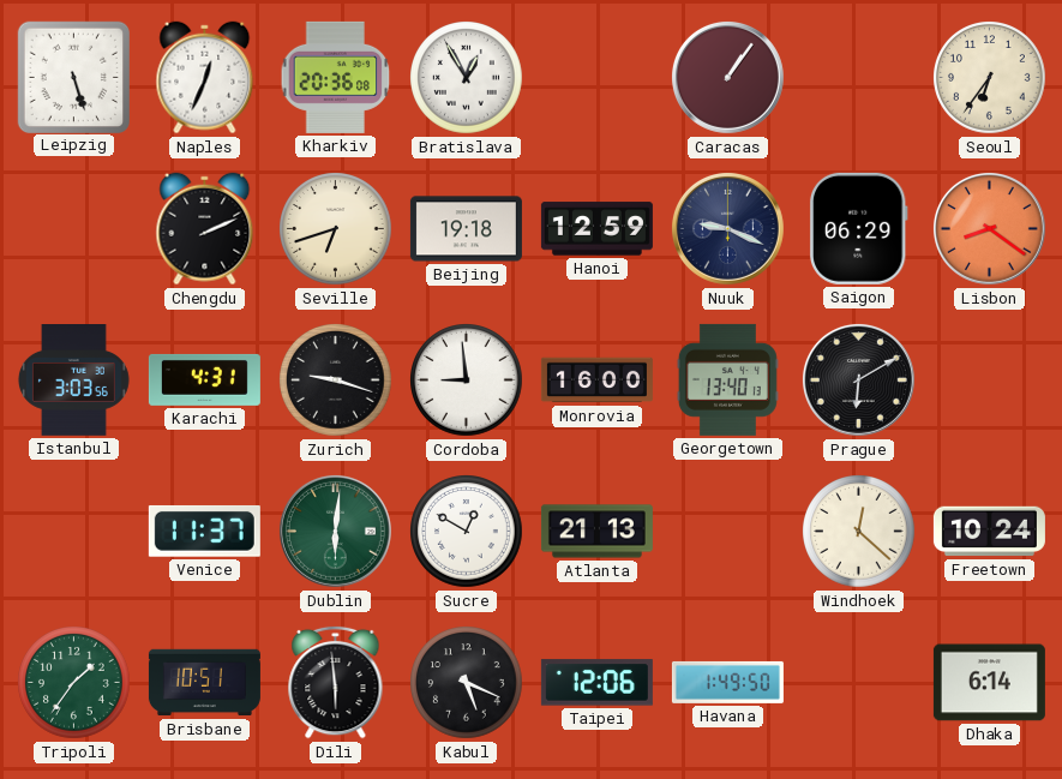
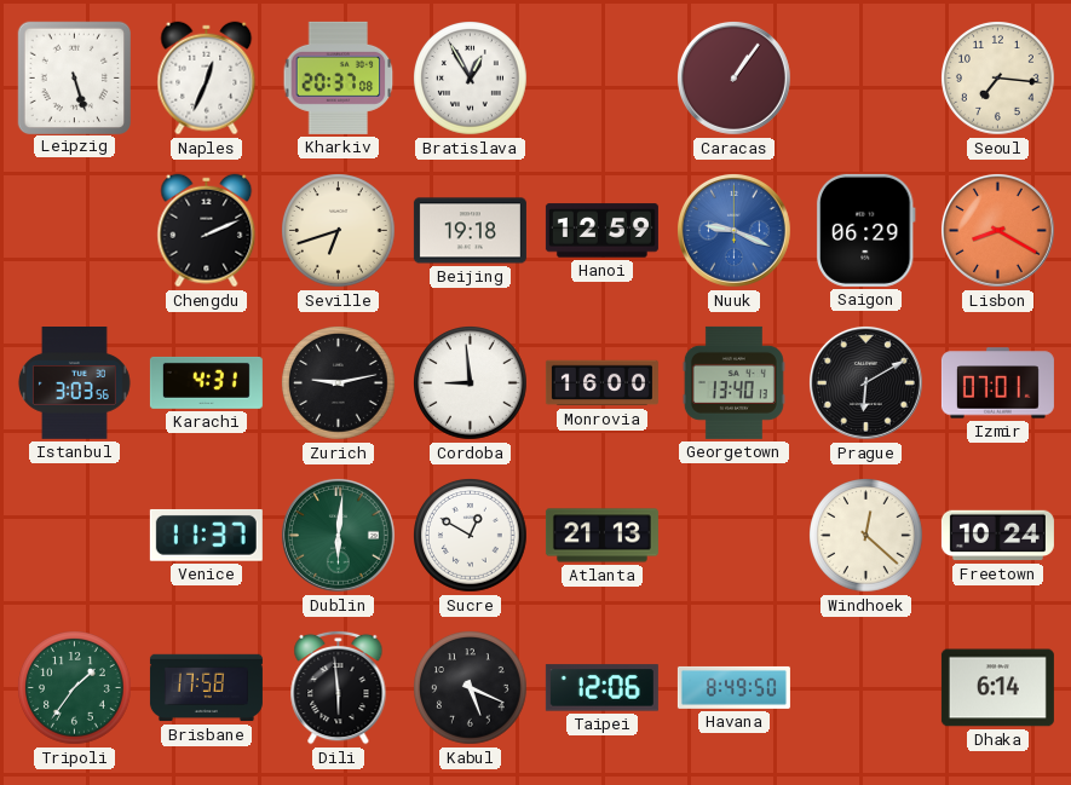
Kharkiv: 20:36 -> 20:37 (339, 77)
Seoul: 6:36 -> 7:16 (998, 79)
Nuuk dial: navy -> blue (733, 230)
Lisbon: 8:21 -> 8:20 (997, 230)
Zurich: 9:18 -> 9:13 (339, 383)
Izmir: none -> 07:01 (997, 383)
Brisbane: 10:51 -> 17:58 (206, 688)
Havana: 1:49 -> 8:49 (733, 687)
